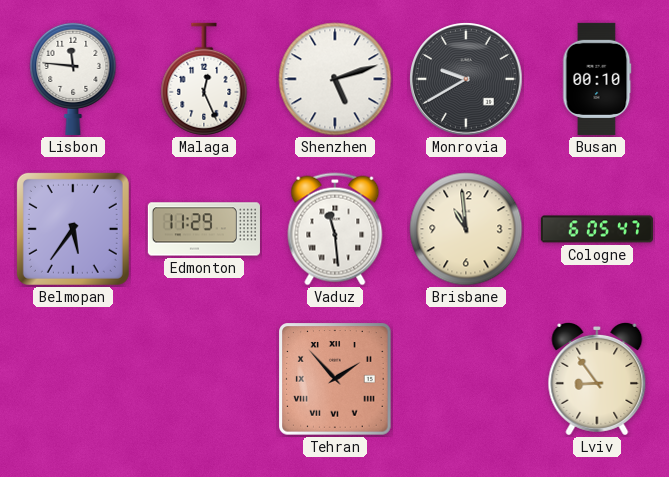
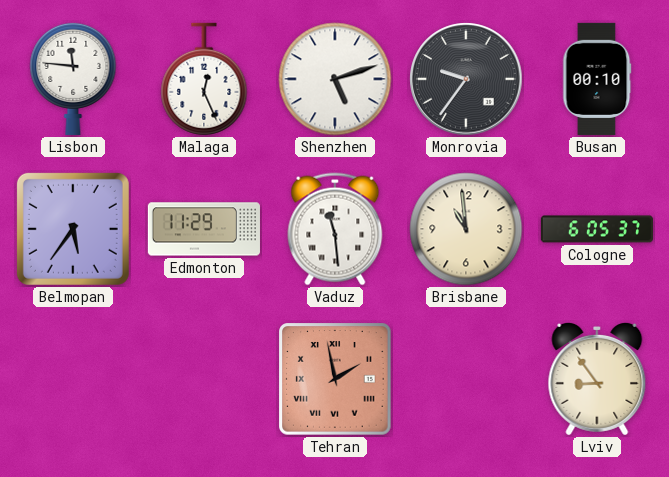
Monrovia: 9:40 -> 9:36 (466, 79)
Cologne: 6:05:47 -> 6:05:37 (597, 229)
Tehran: 1:53 -> 1:58 (335, 379)
